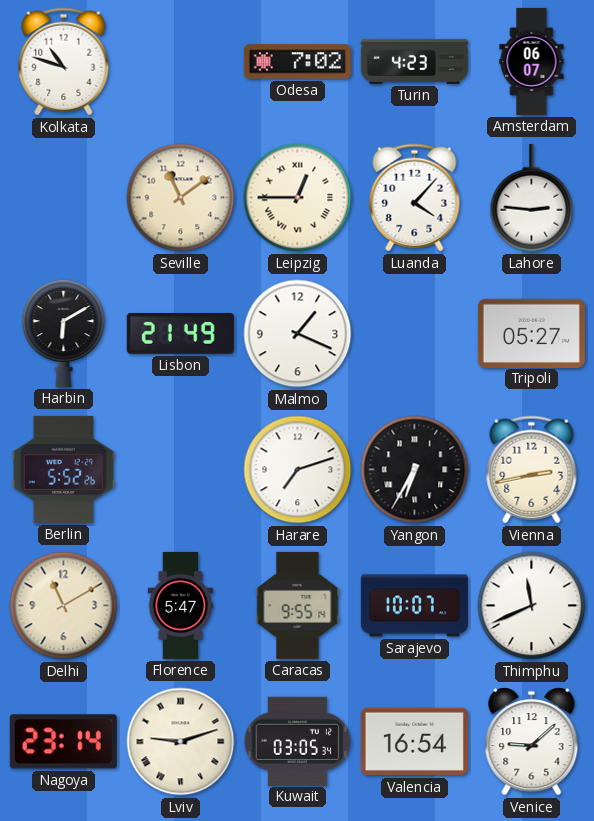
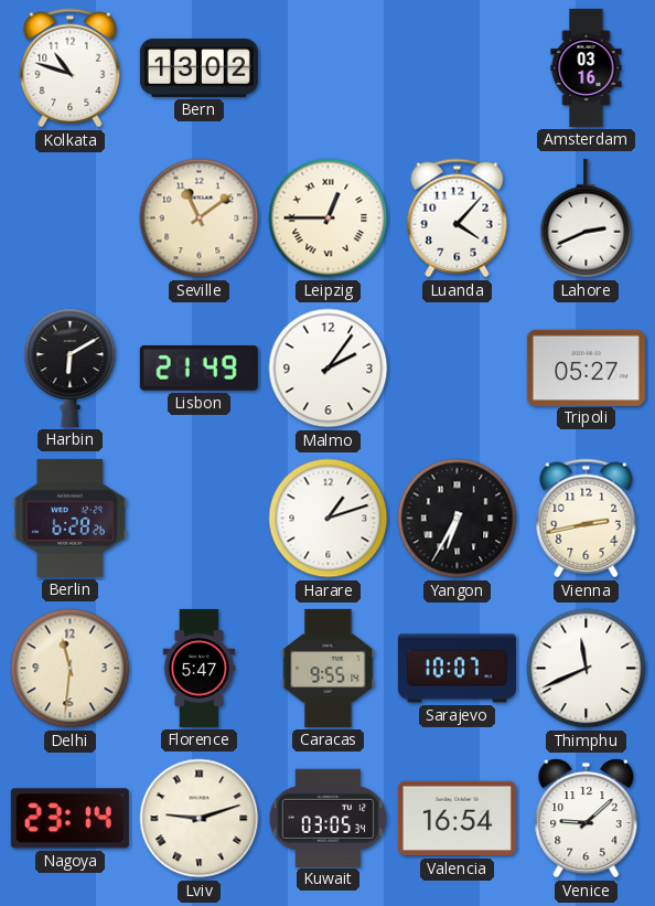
Bern: none -> 13:02 (198, 67)
Odesa: 7:02 -> none (297, 62)
Turin: 4:23 -> none (414, 61)
Amsterdam: 06:07 -> 03:16 (587, 67)
Lahore: 2:46 -> 2:41 (587, 218)
Malmo: 1:19 -> 2:06 (329, 369)
Berlin: 5:52 -> 6:28 (69, 518)
Harare: 7:12 -> 1:12 (329, 519)
Delhi: 11:10 -> 11:31 (71, 669)
